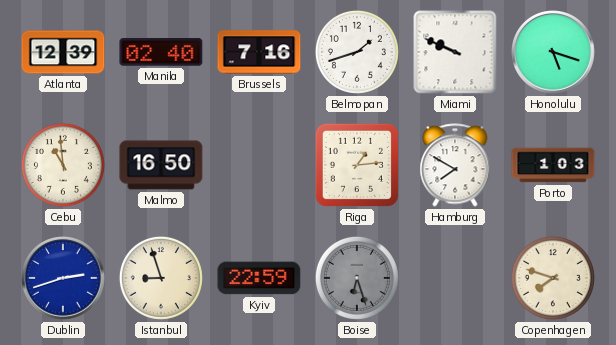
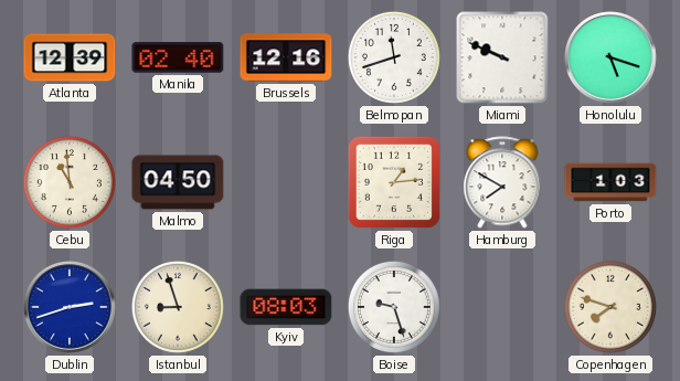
Brussels: 7:16 -> 12:16 (286, 57)
Belmopan: 1:42 -> 11:42 (394, 57)
Malmo: 16:50 -> 04:50 (178, 182)
Kyiv: 22:59 -> 08:03 (286, 307)
Boise: 6:27 -> 9:27 (394, 307)
Boise dial: grey -> white (394, 307)
